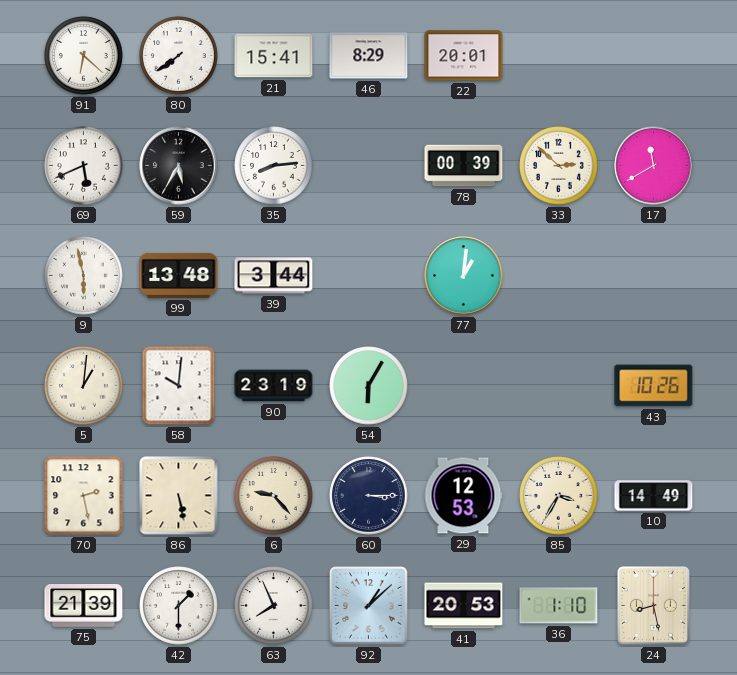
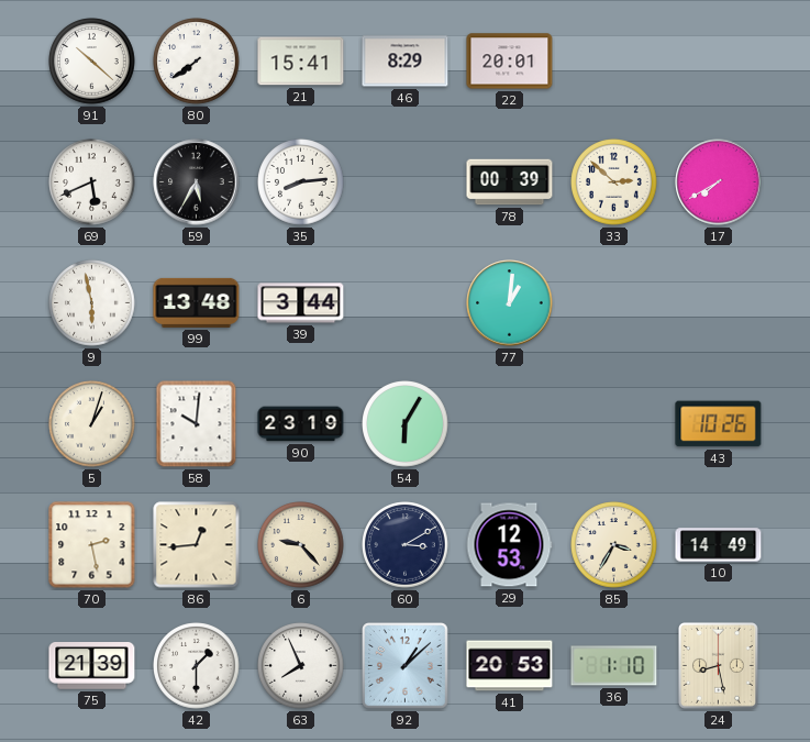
91: 6:22 -> 10:22 (92, 62)
17: 11:40 -> 7:40 (719, 182)
5: 1:01 -> 1:03 (92, 424)
86: 5:28 -> 12:44 (197, 545)
60: 3:15 -> 3:10 (406, 545)
